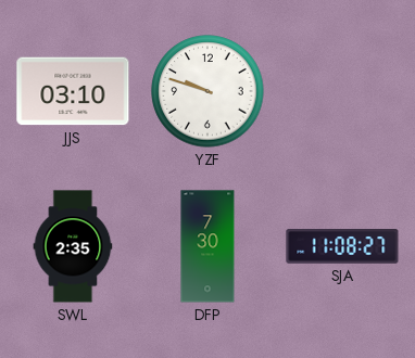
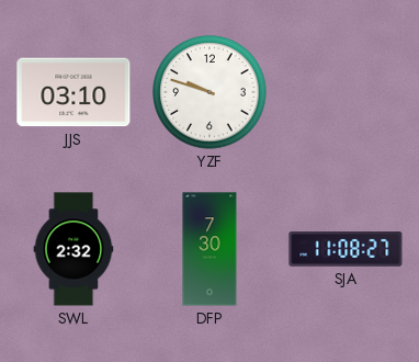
SWL: 2:35 -> 2:32 (73, 249)
